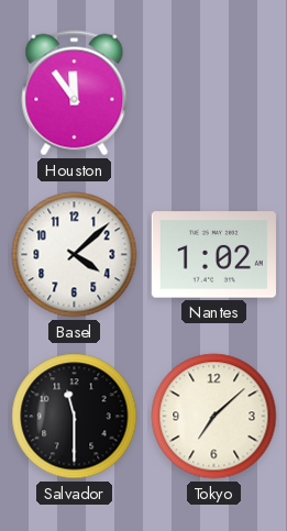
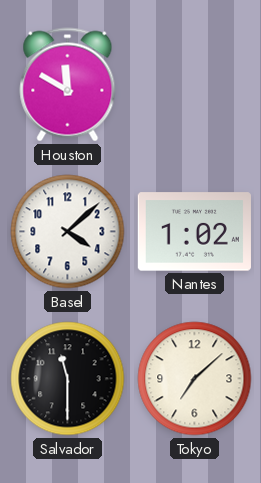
Houston: 11:54 -> 11:50 (68, 85)
